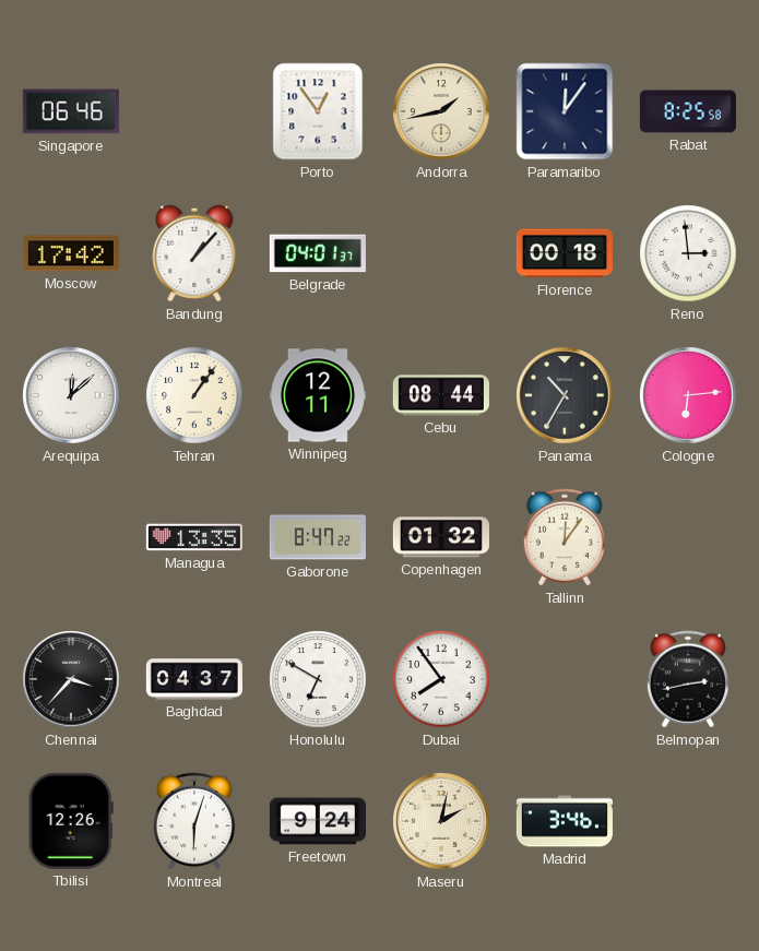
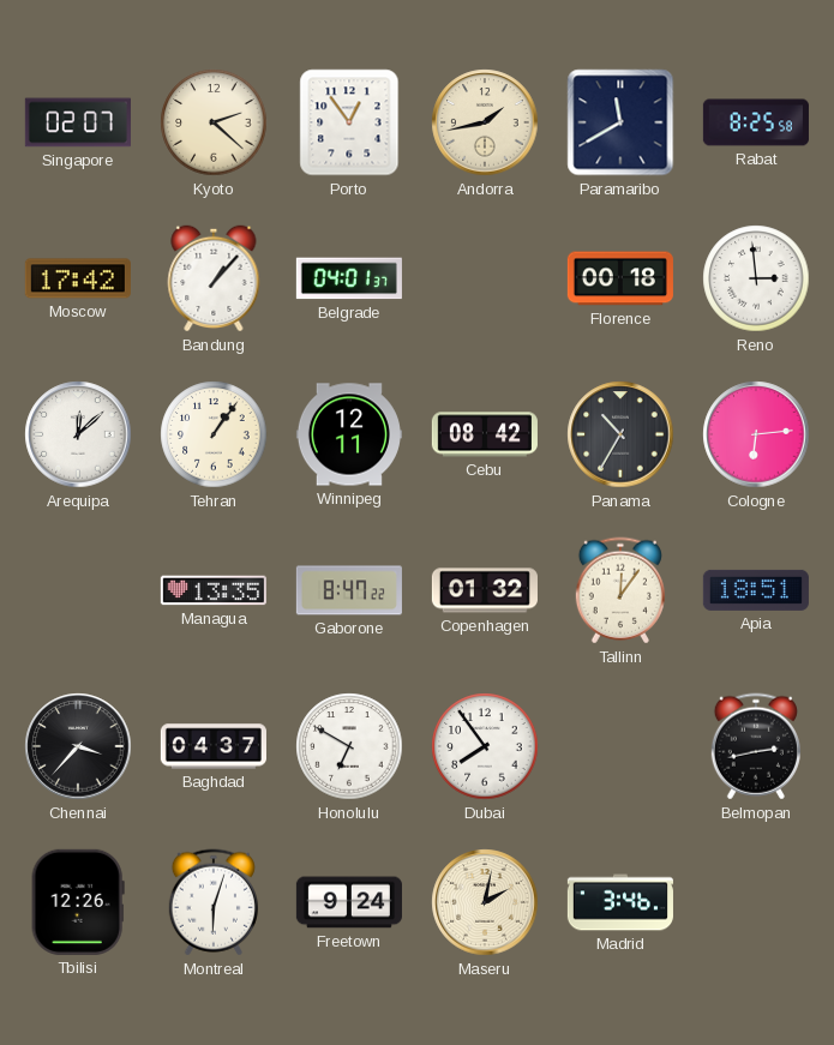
Singapore: 06:46 -> 02:07 (78, 122)
Kyoto: none -> 2:22 (214, 122)
Paramaribo: 12:06 -> 11:40 (620, 122)
Cebu: 08:44 -> 08:42 (485, 434)
Apia: none -> 18:51 (756, 590)
